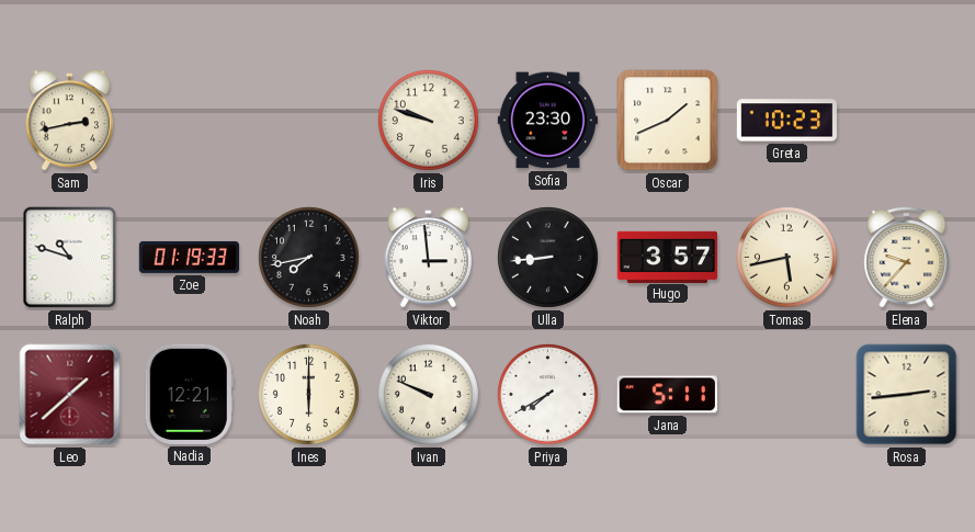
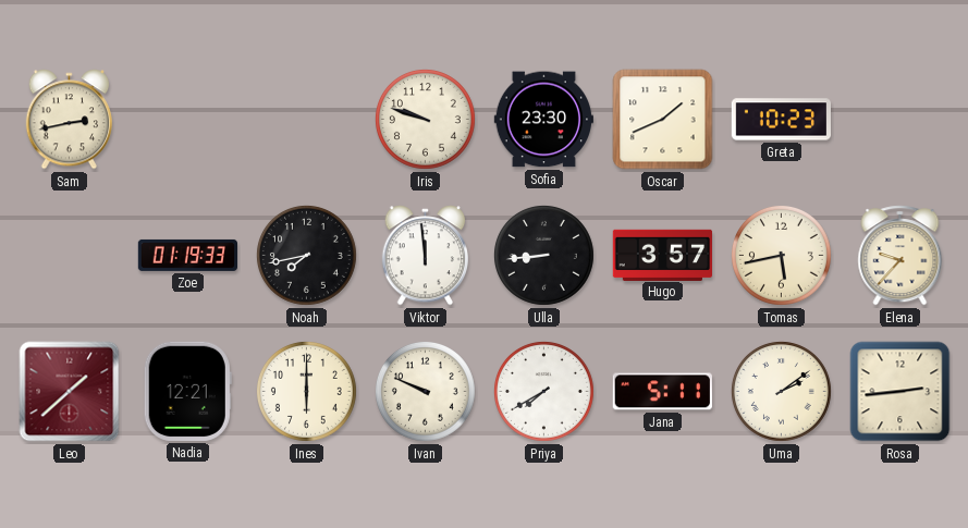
Ralph: 10:48 -> none (70, 258)
Viktor: 2:59 -> 11:59 (426, 256)
Uma: none -> 2:09 (781, 391)
